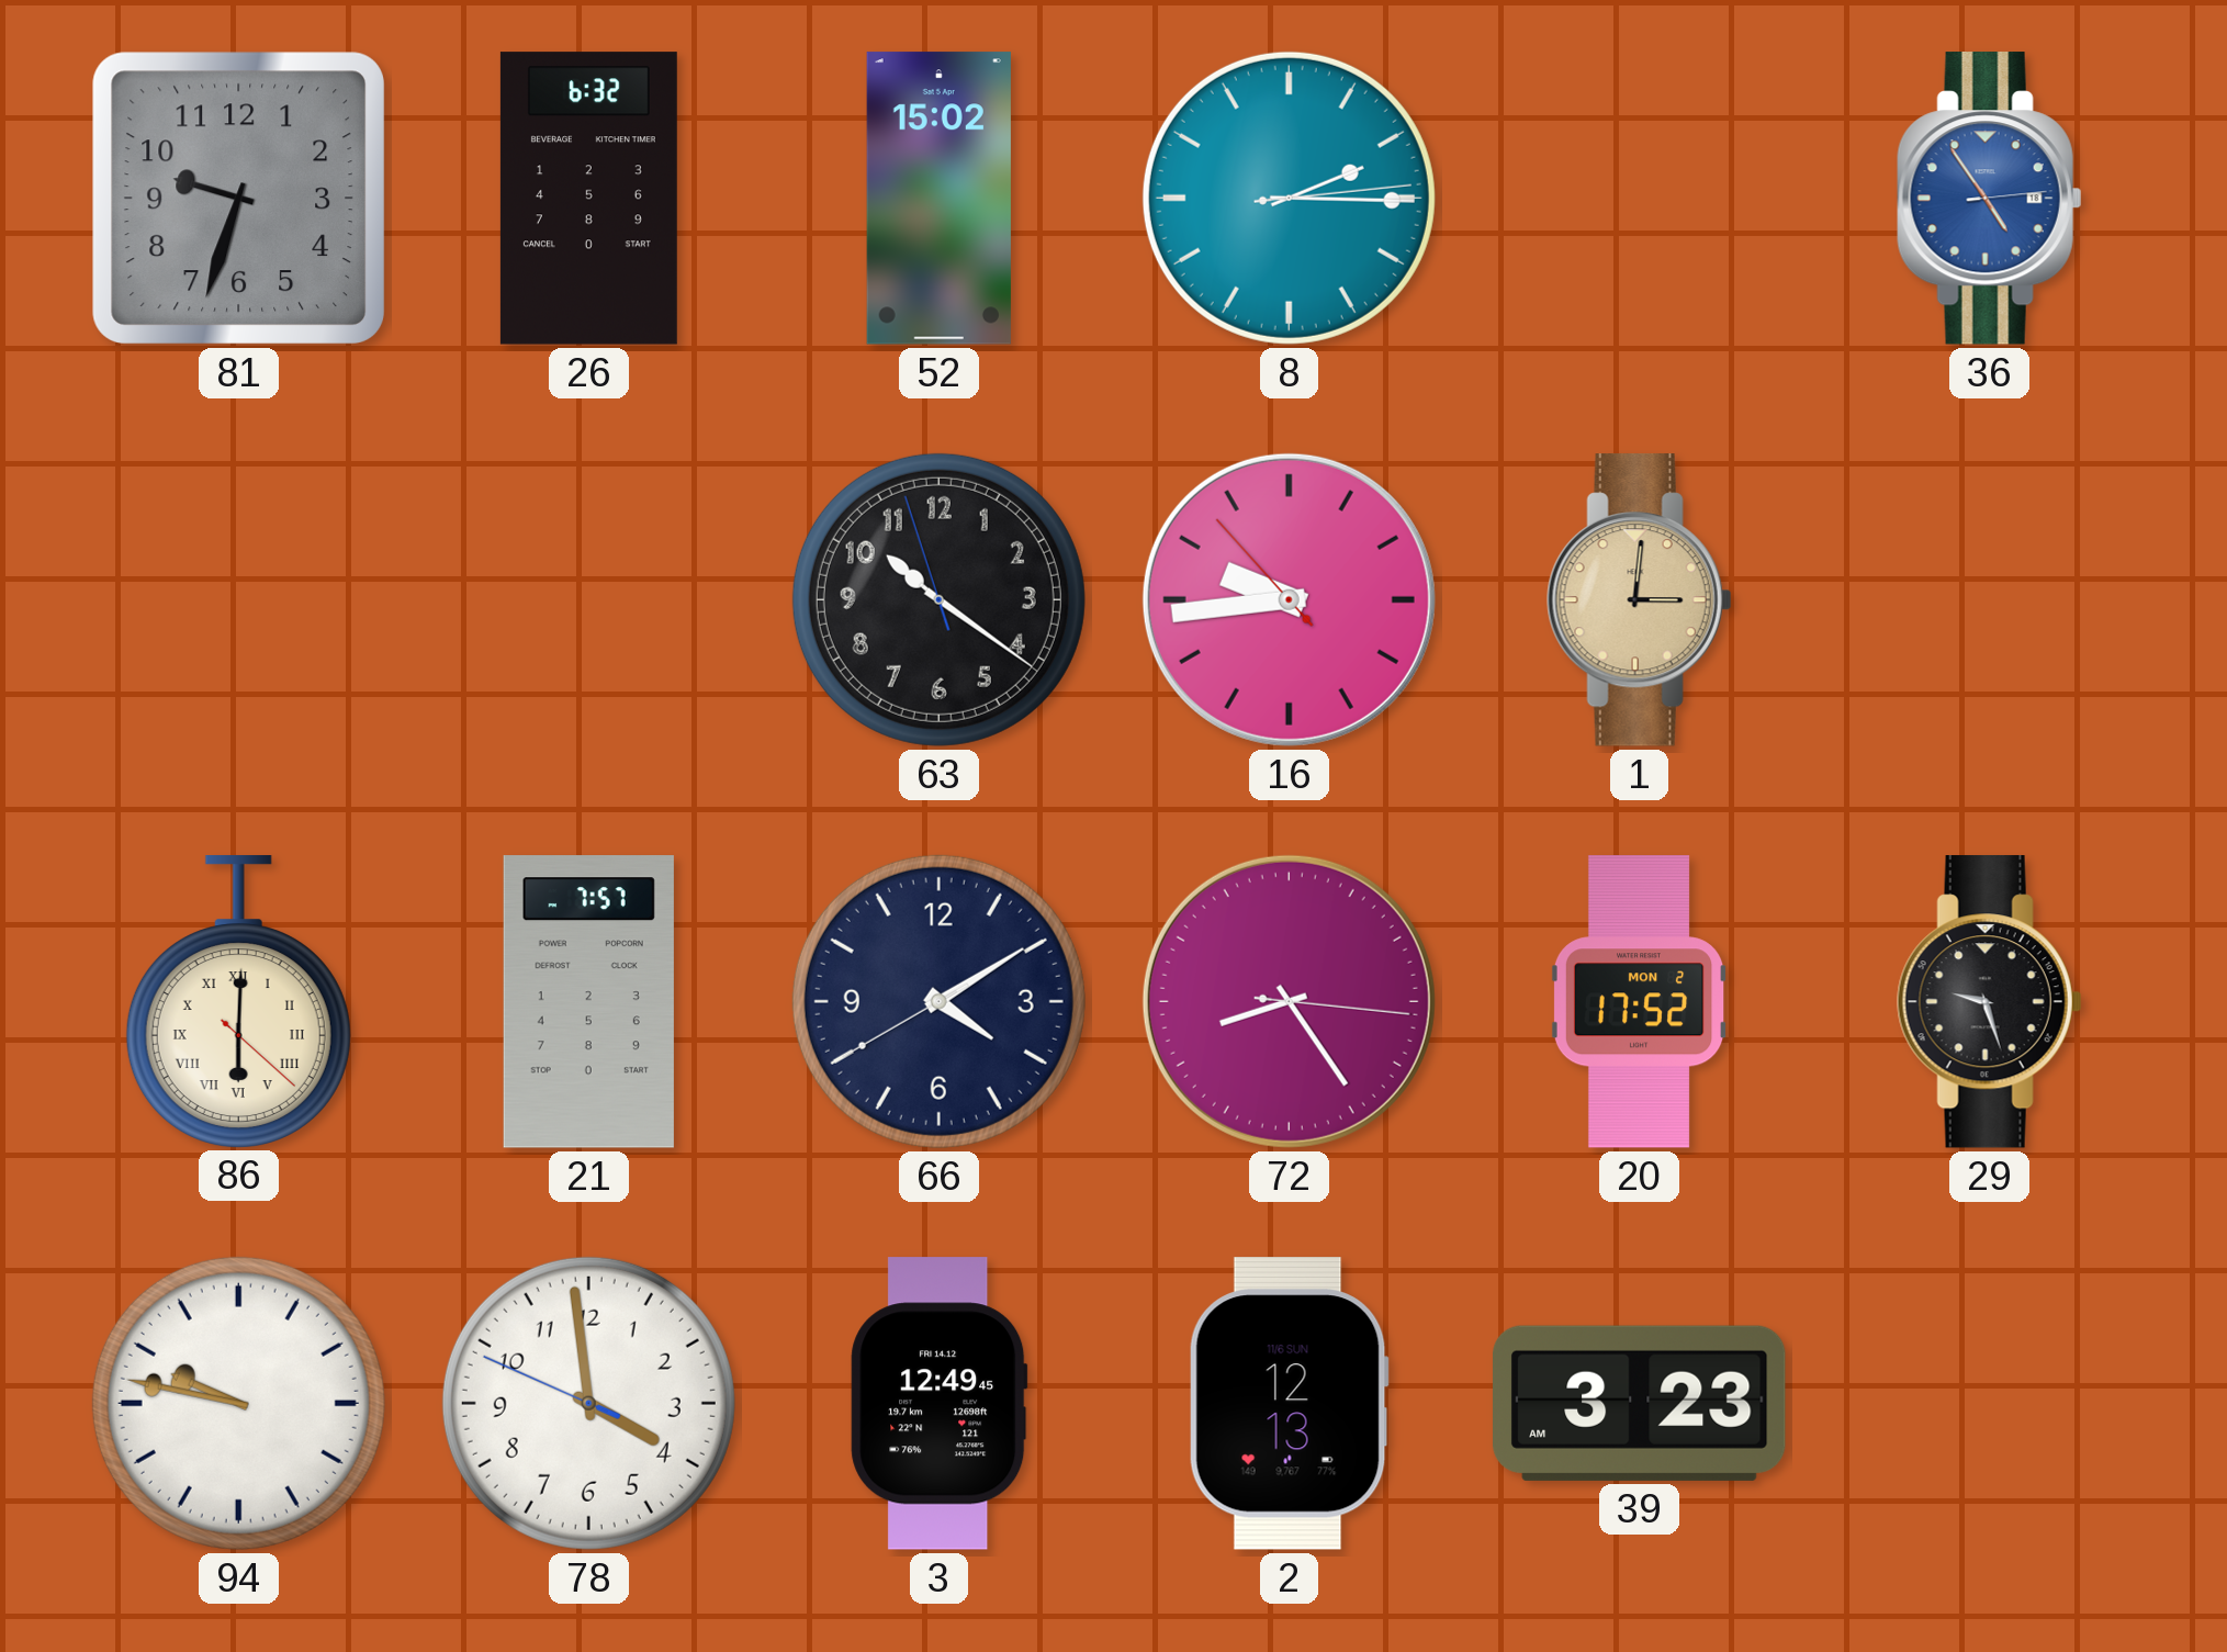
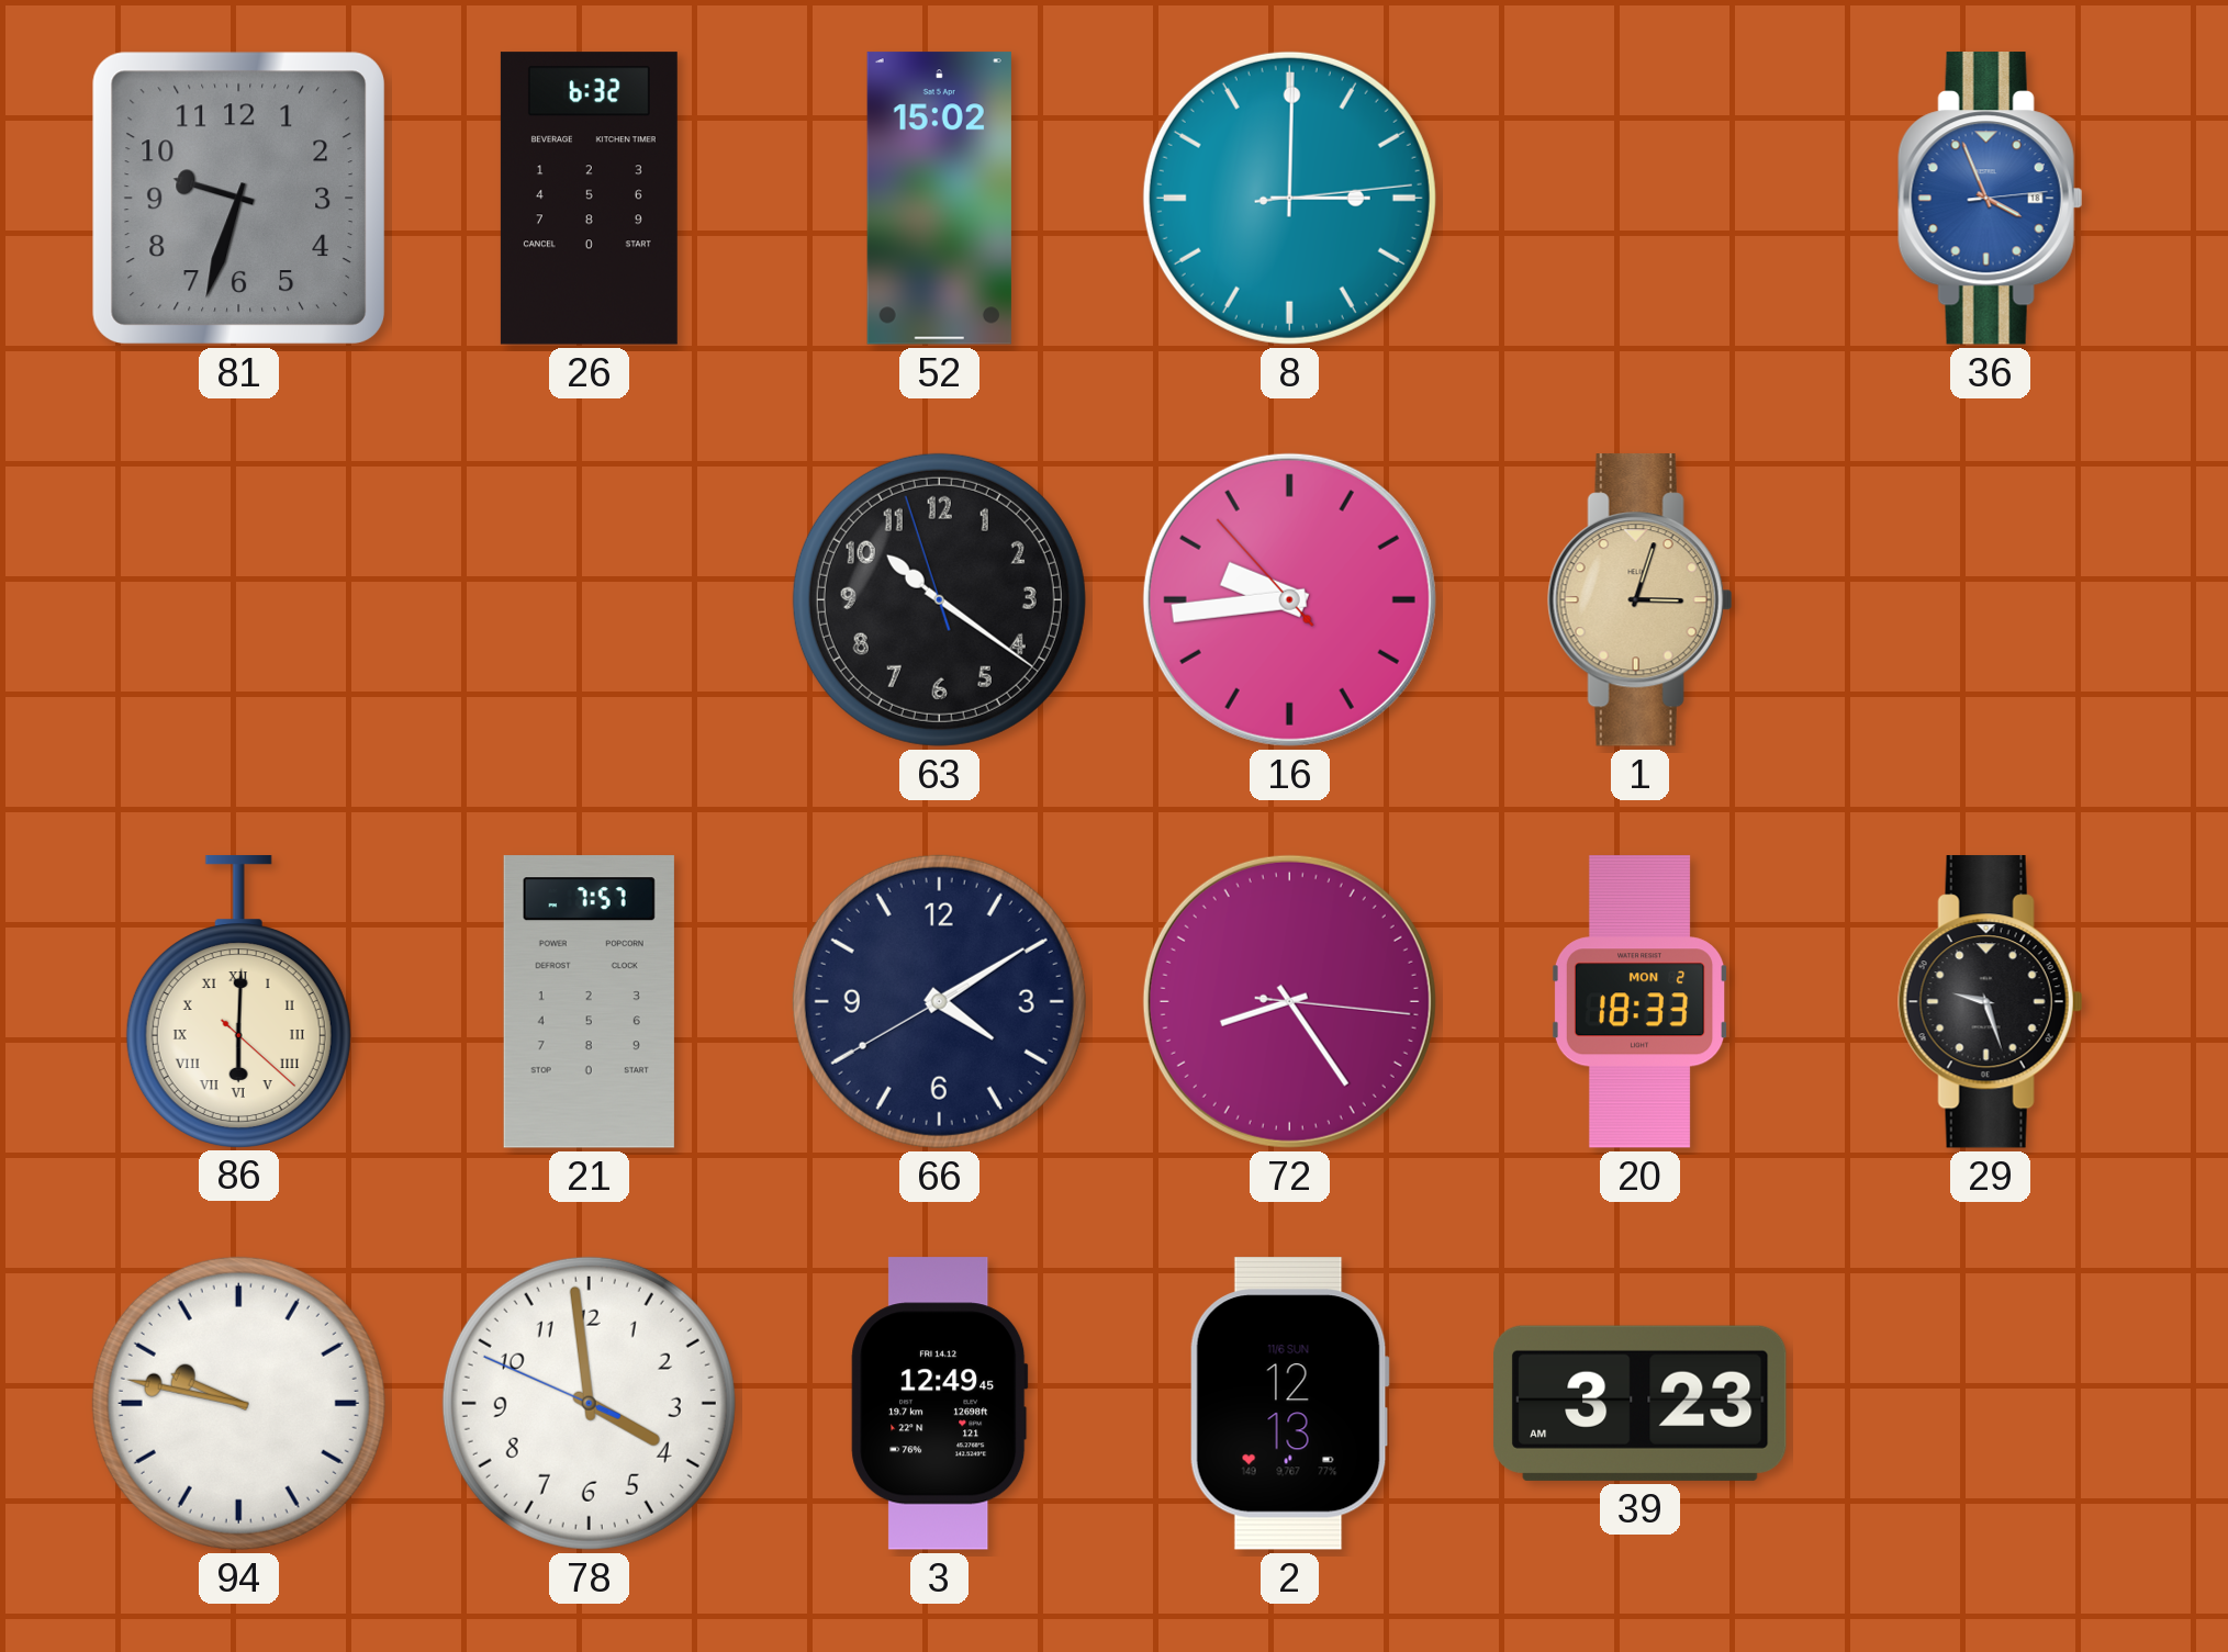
8: 2:15 -> 3:00 (1289, 198)
36: 4:54 -> 3:56 (1990, 199)
1: 3:01 -> 3:03 (1639, 600)
20: 17:52 -> 18:33 (1641, 1002)
